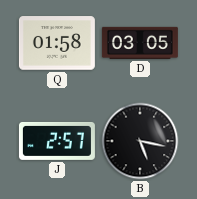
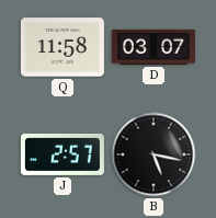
Q: 01:58 -> 11:58 (62, 47)
D: 03:05 -> 03:07 (154, 47)
